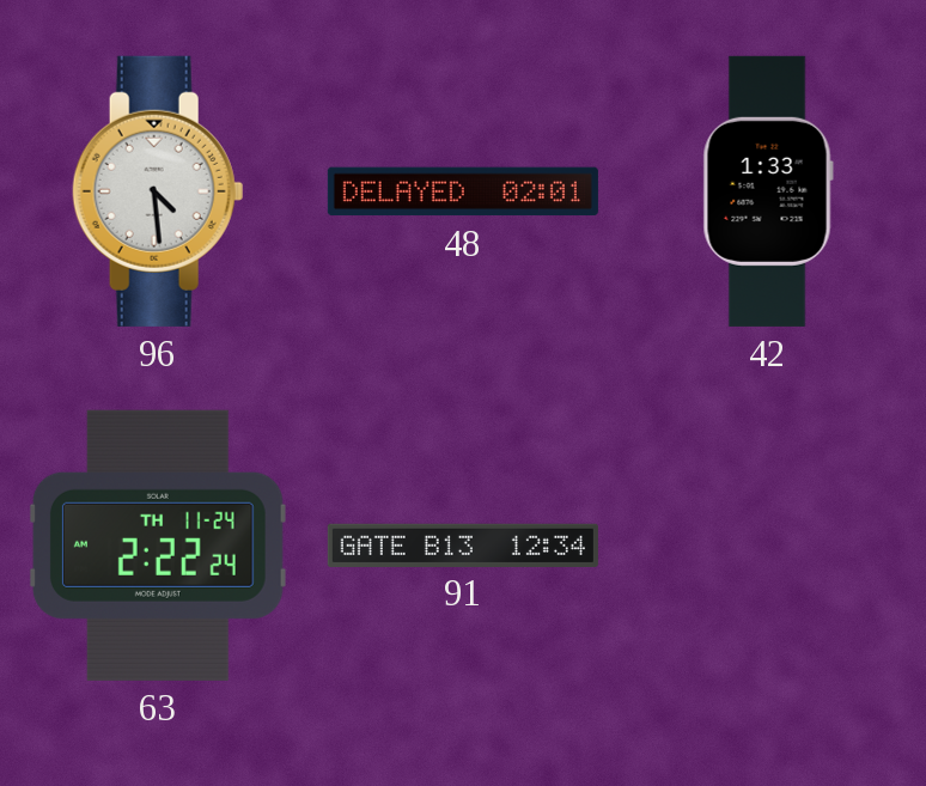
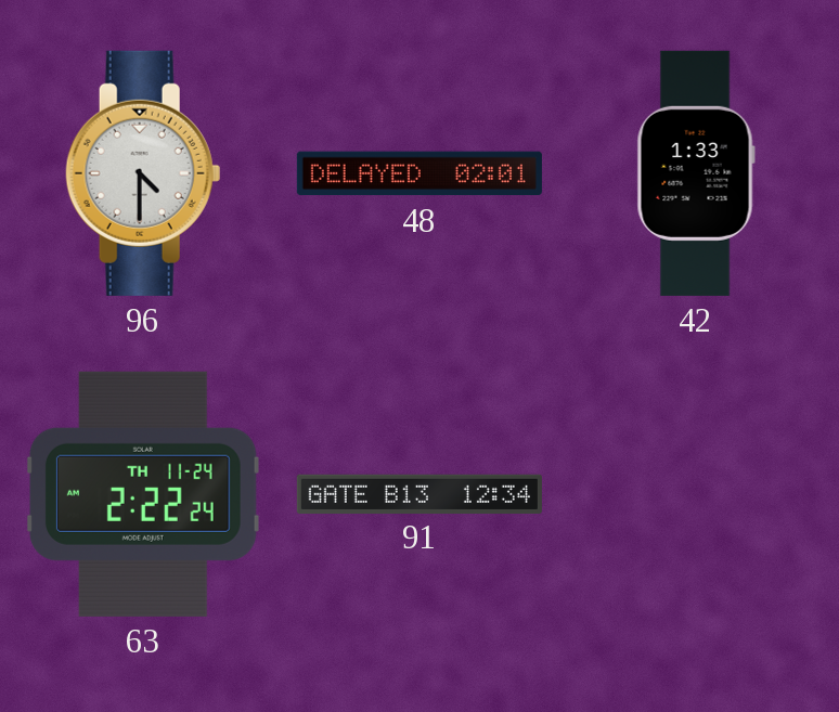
96: 4:29 -> 4:30 (143, 173)
